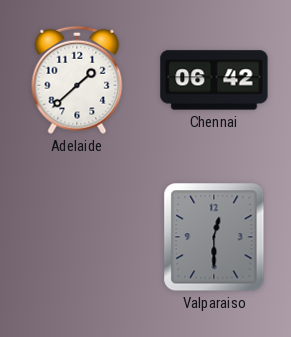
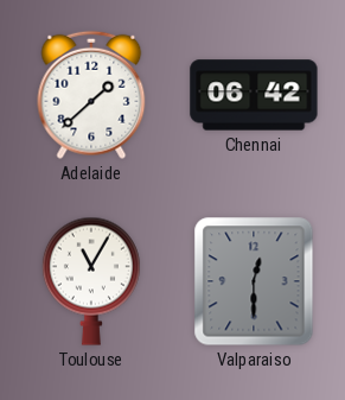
Toulouse: none -> 11:05 (91, 281)
